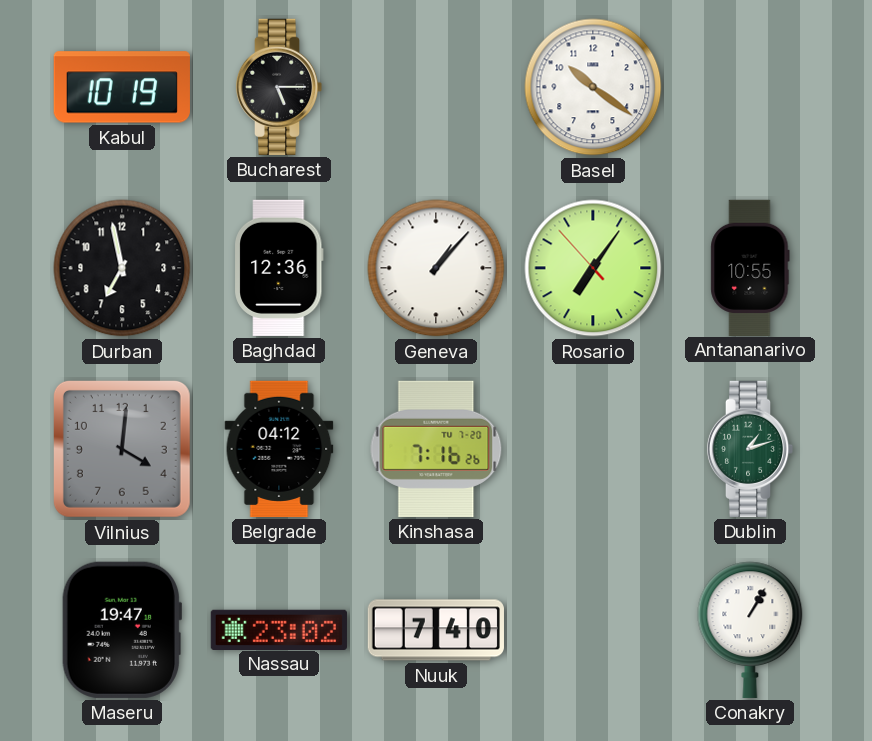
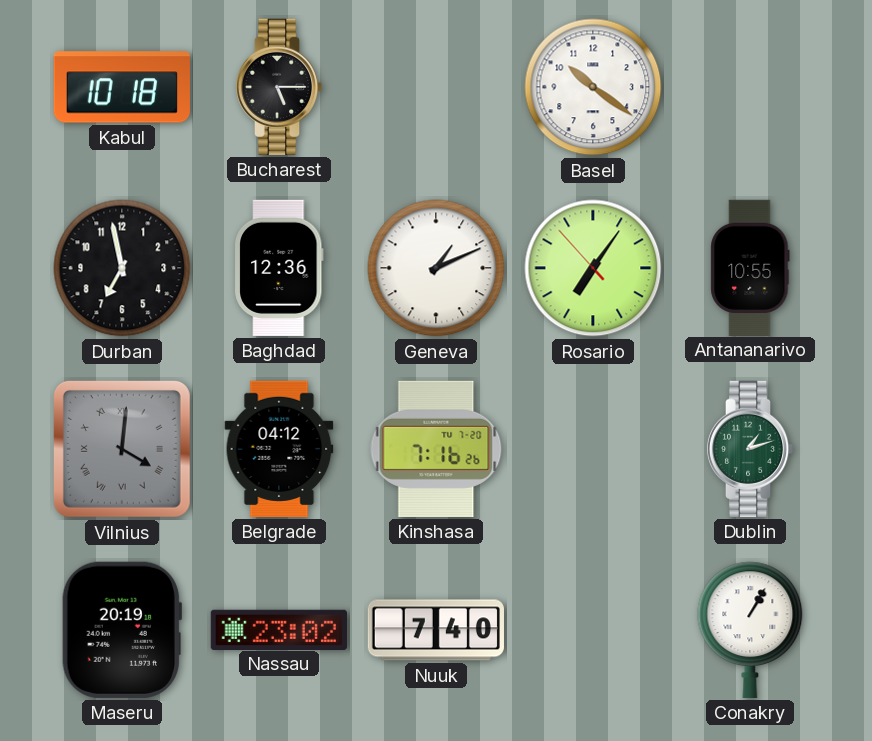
Kabul: 10:19 -> 10:18 (122, 87)
Geneva: 1:07 -> 1:11 (436, 268)
Vilnius numerals: Arabic -> Roman (122, 449)
Maseru: 19:47 -> 20:19 (121, 630)
